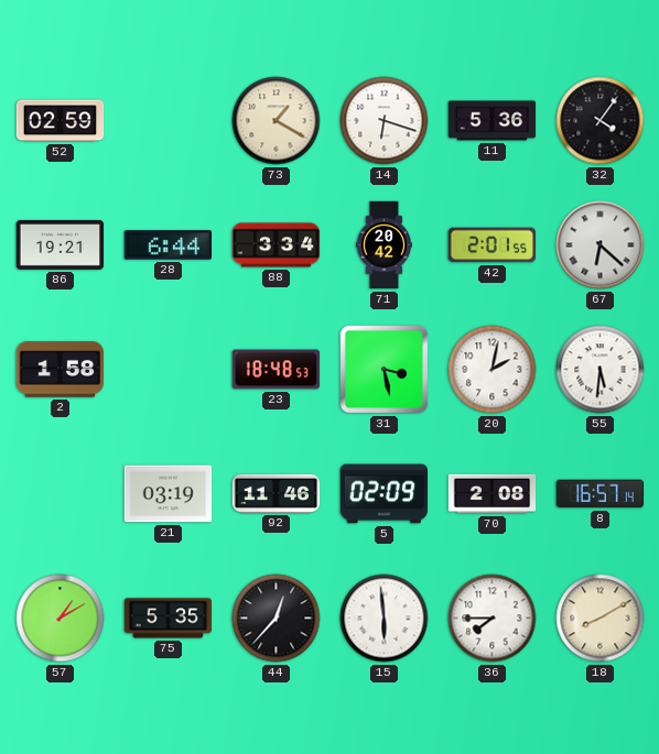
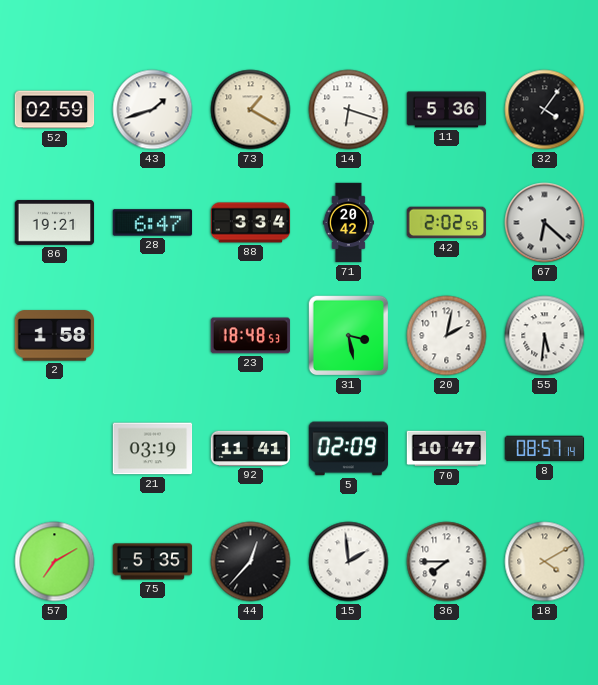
43: none -> 1:42 (153, 110)
28: 6:44 -> 6:47 (153, 223)
42: 2:01 -> 2:02 (447, 223)
92: 11:46 -> 11:41 (251, 448)
70: 2:08 -> 10:47 (447, 449)
8: 16:57 -> 08:57 (545, 449)
57: 1:10 -> 7:10 (55, 562)
15: 5:59 -> 1:59 (349, 562)
18: 8:10 -> 4:10 (545, 562)
